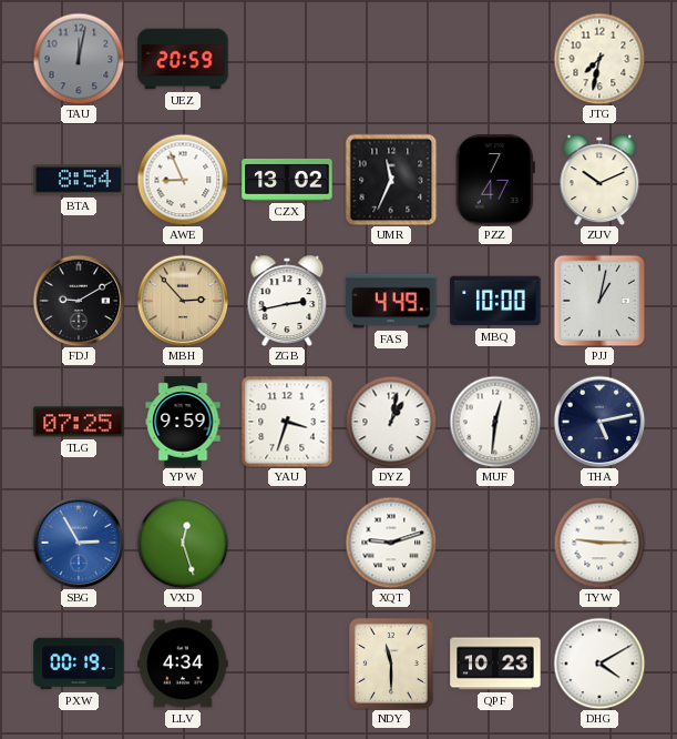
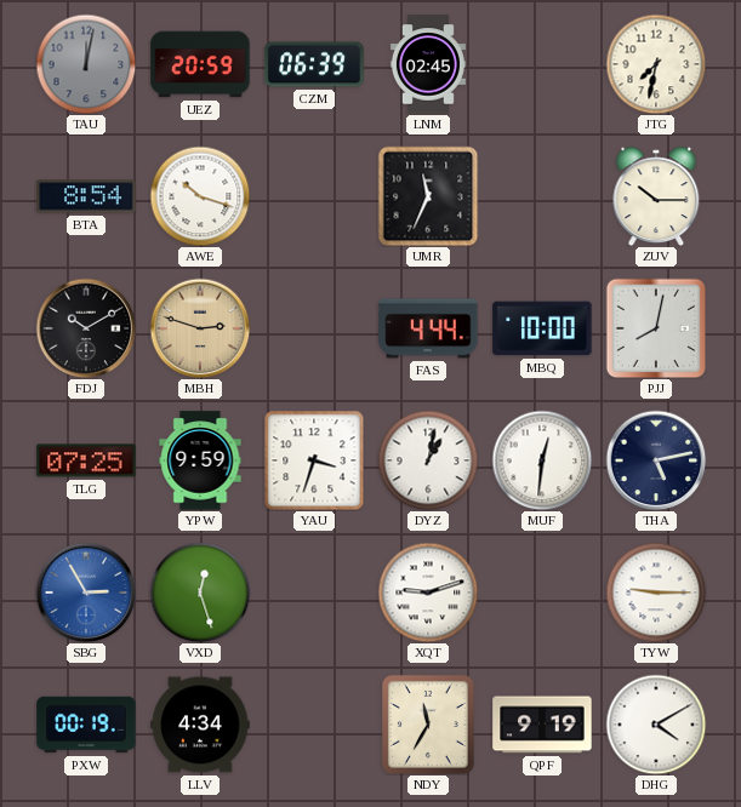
CZM: none -> 06:39 (314, 64)
LNM: none -> 02:45 (428, 64)
AWE: 8:56 -> 10:18 (200, 196)
CZX: 13:02 -> none (287, 180)
PZZ: 7:47 -> none (495, 180)
ZUV: 10:11 -> 10:15 (656, 196)
FDJ: 9:10 -> 10:10 (86, 328)
MBH: 2:53 -> 2:48 (200, 328)
ZGB: 2:43 -> none (287, 301)
FAS: 4:49 -> 4:44 (428, 328)
PJJ: 1:02 -> 8:02 (656, 328)
NDY: 11:30 -> 11:35 (428, 725)
QPF: 10:23 -> 9:19 (542, 725)
